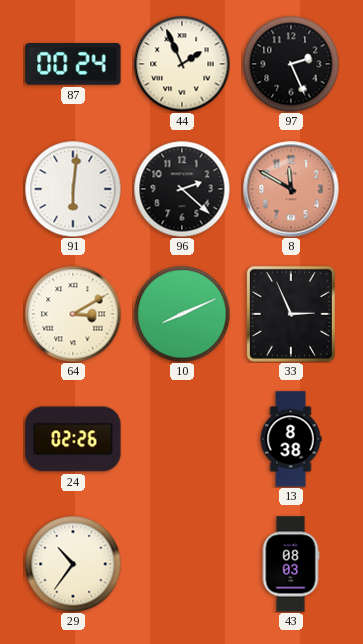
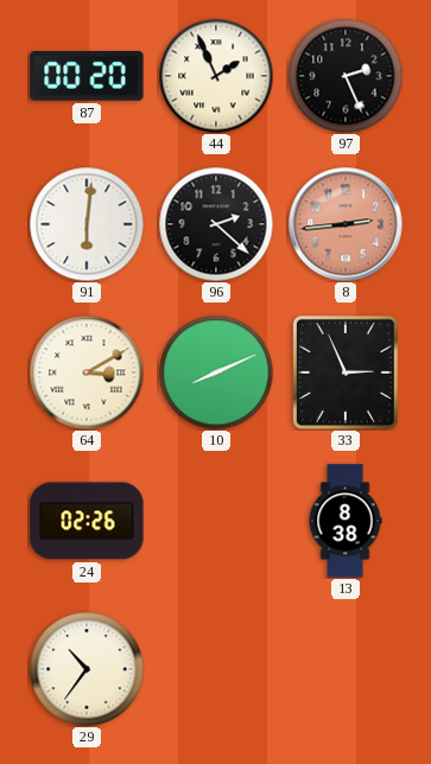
87: 00:24 -> 00:20 (87, 76)
8: 11:50 -> 2:44 (346, 224)
43: 08:03 -> none (291, 564)
